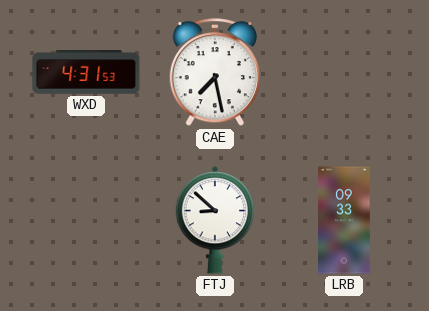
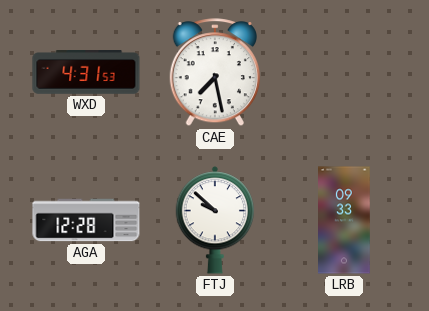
AGA: none -> 12:28 (86, 220)
FTJ: 8:52 -> 9:52 (215, 220)
